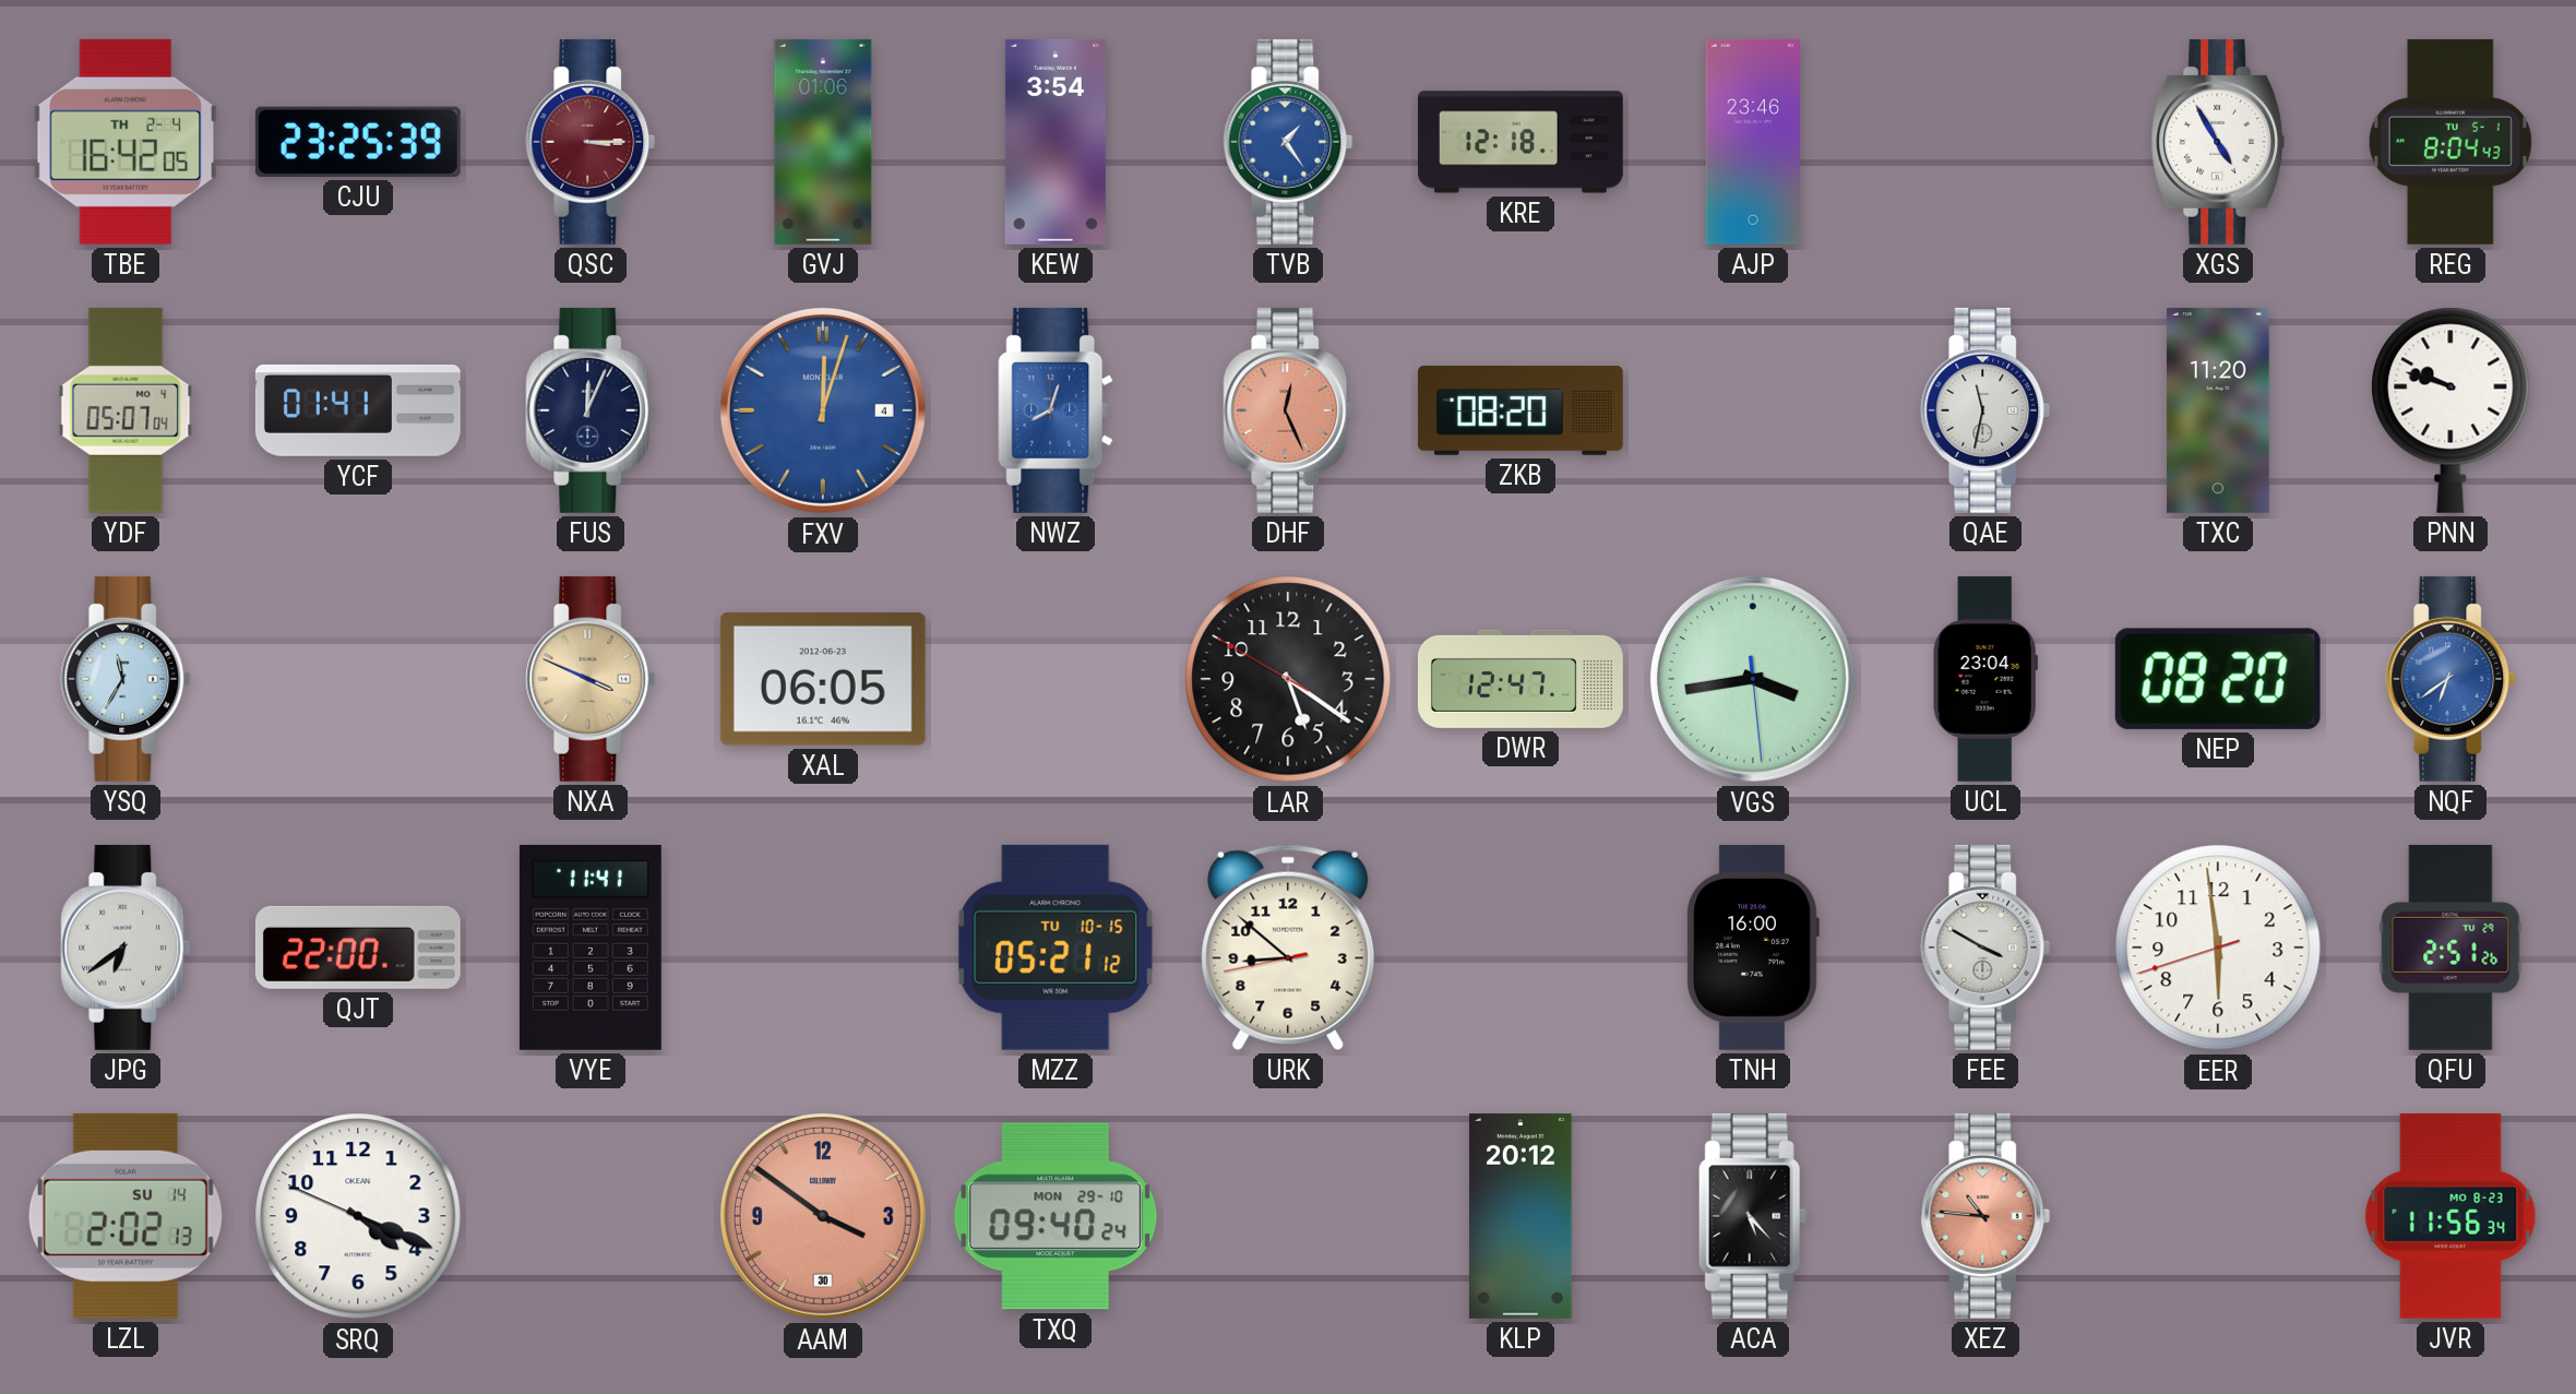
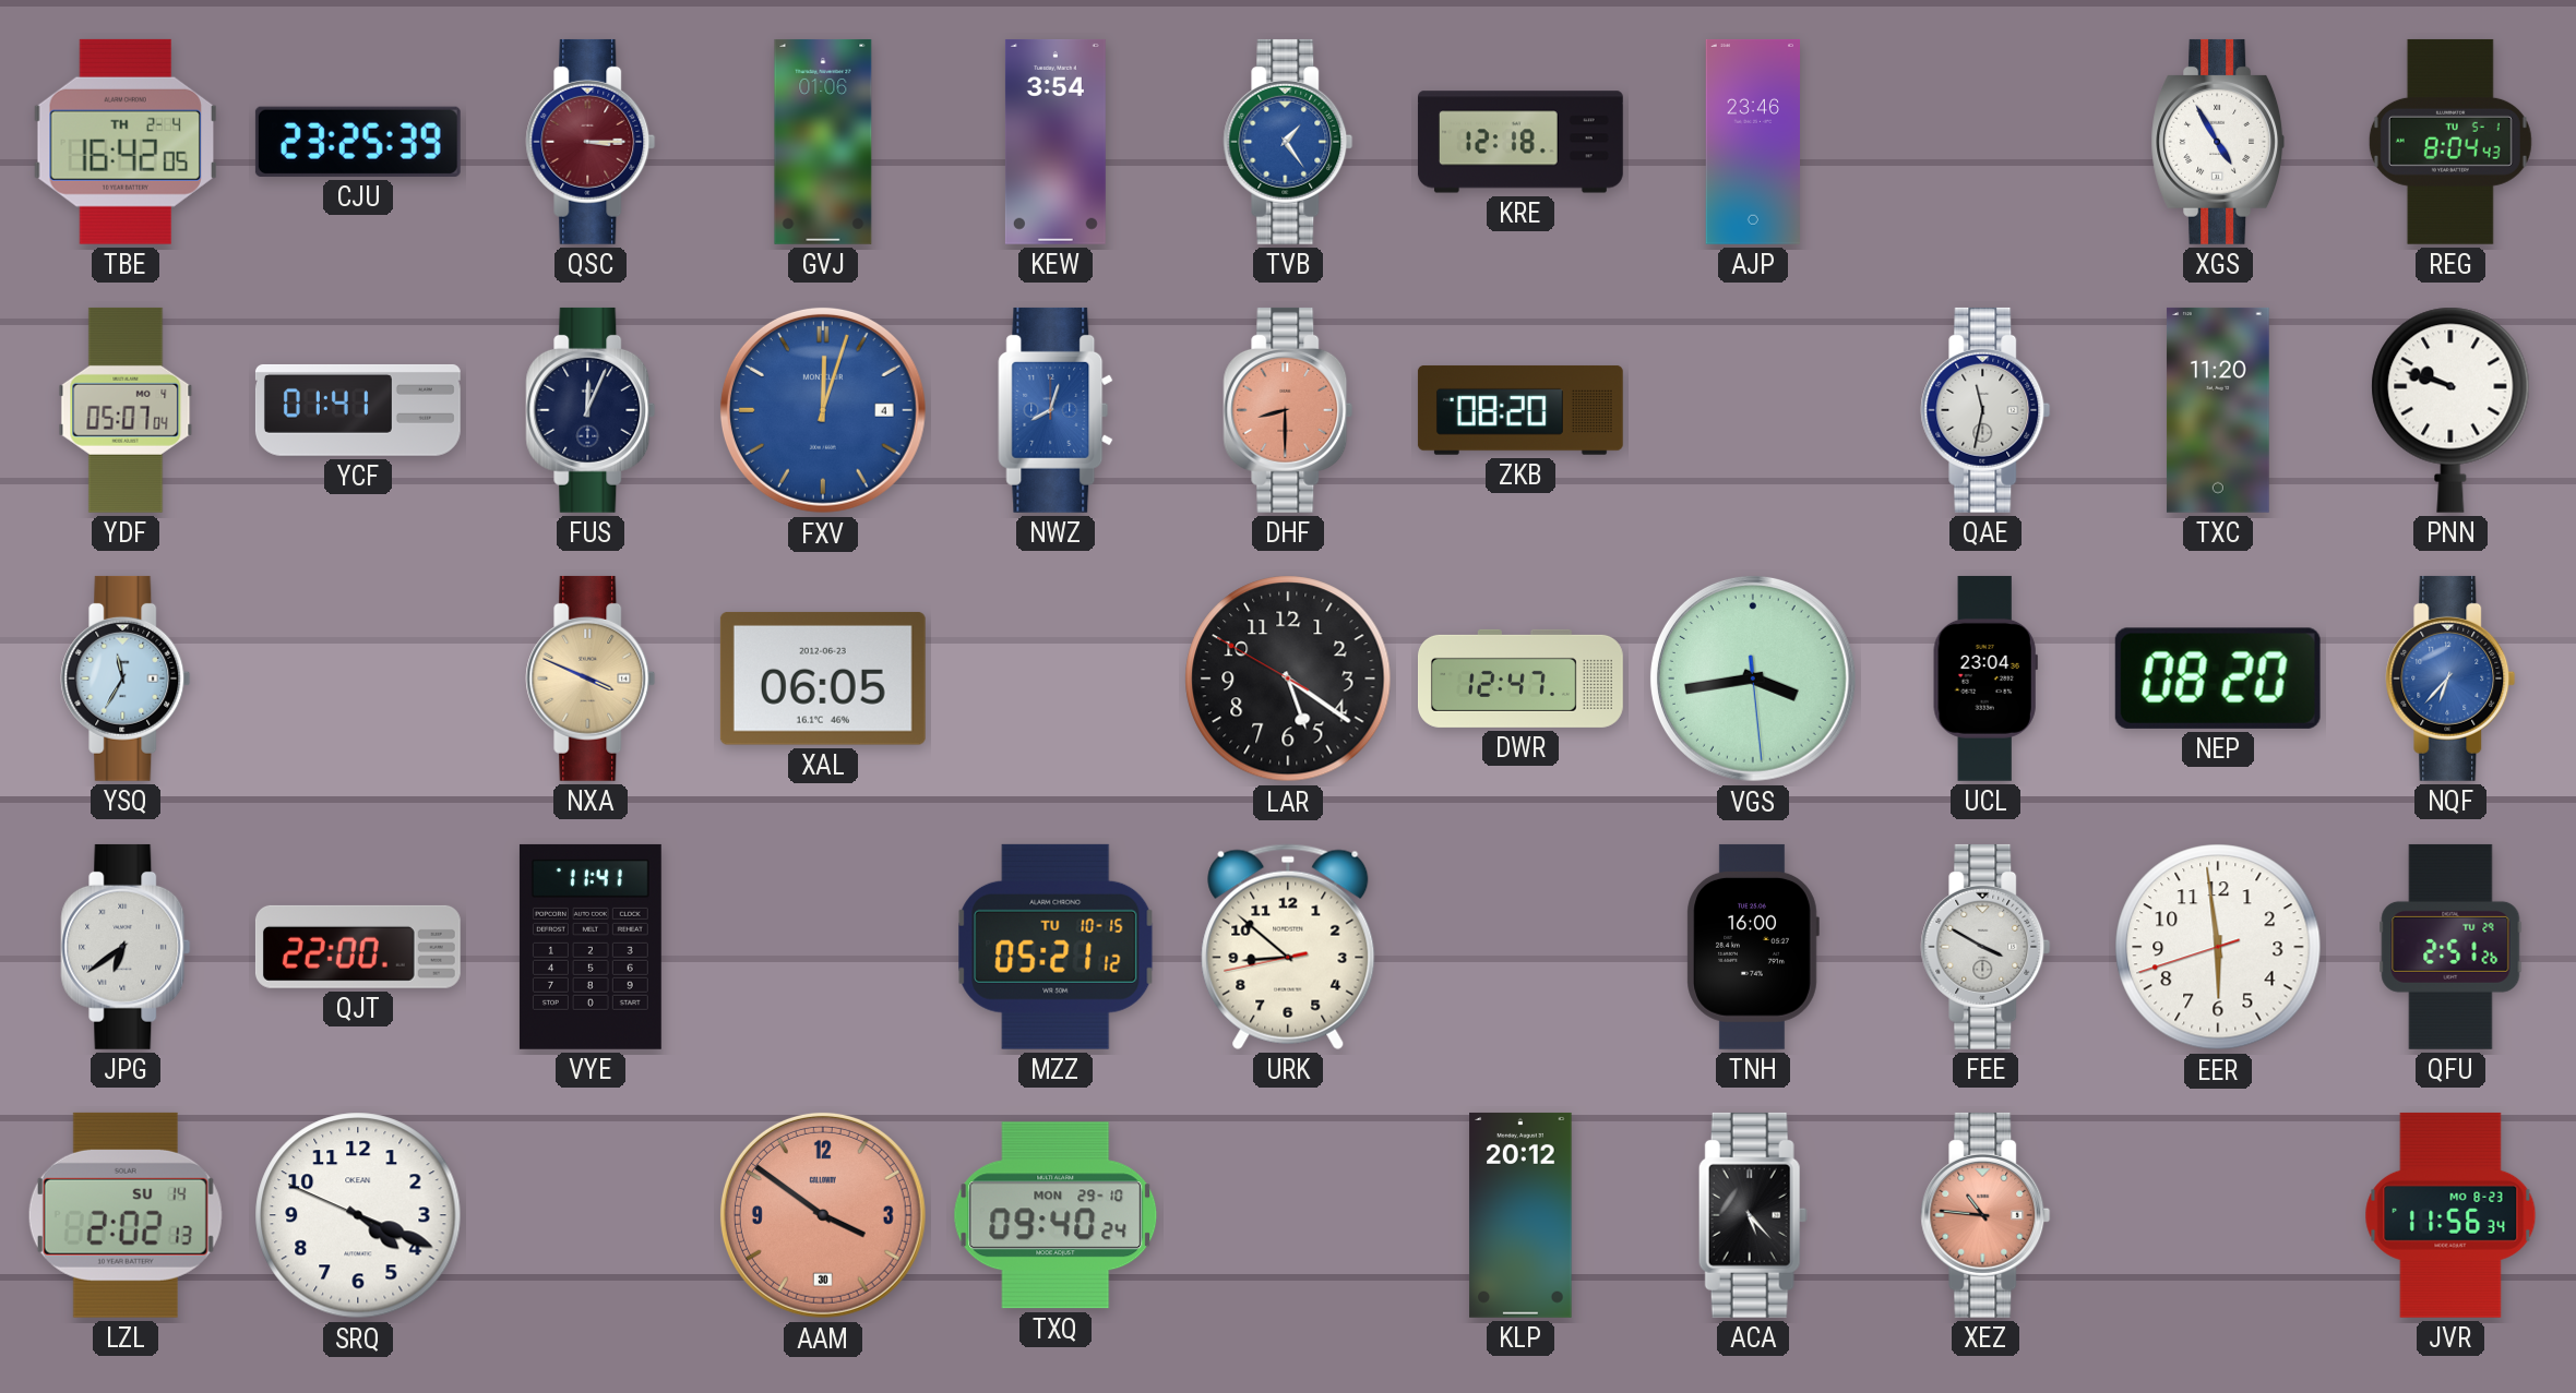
DHF: 12:26 -> 8:30 (1288, 410)
NQF: 6:39 -> 6:37 (2450, 679)
